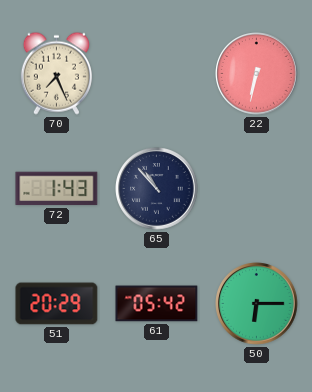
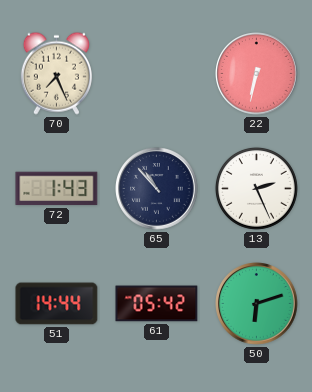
13: none -> 2:26 (256, 188)
51: 20:29 -> 14:44 (57, 304)
50: 6:15 -> 6:12 (257, 304)
